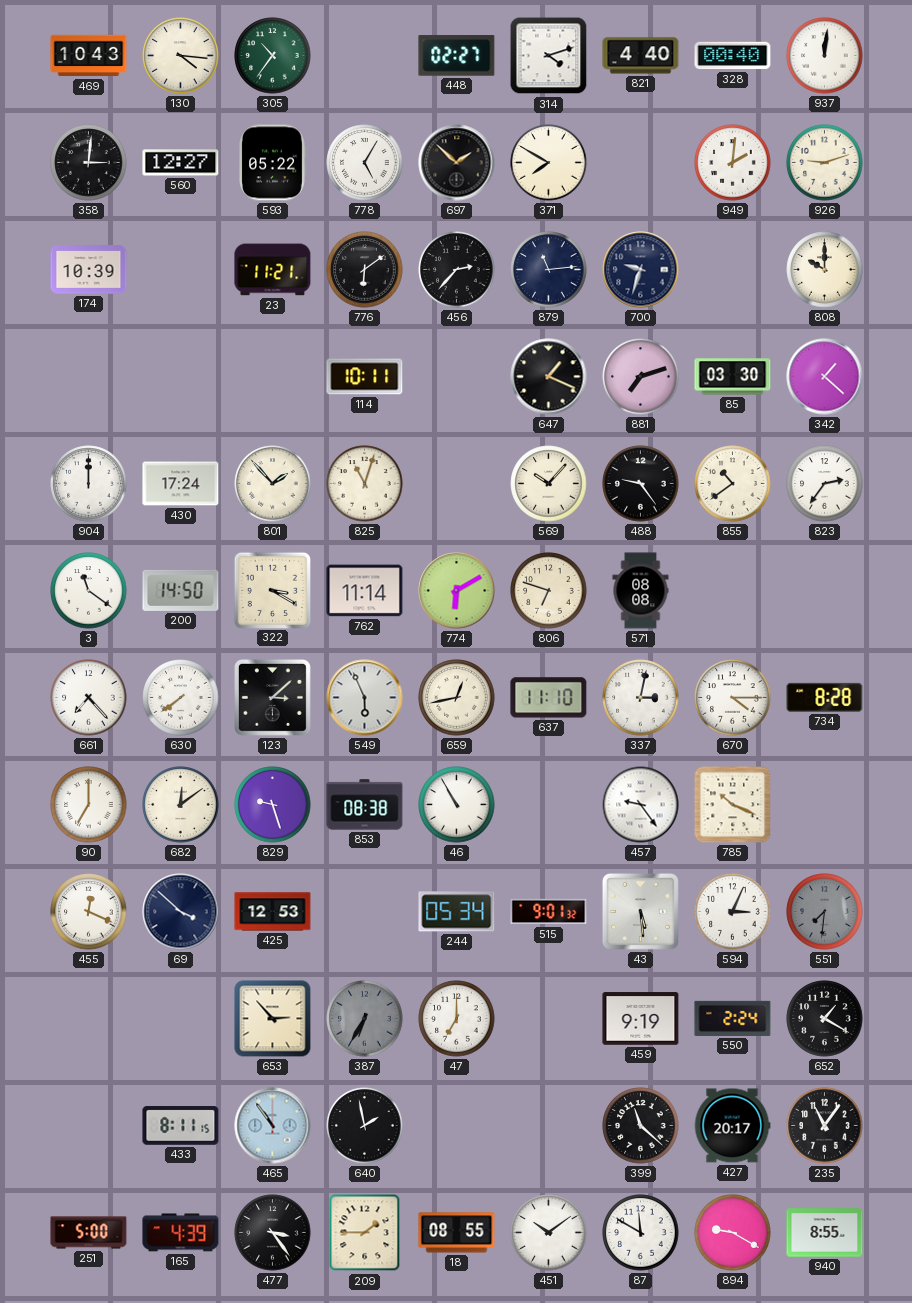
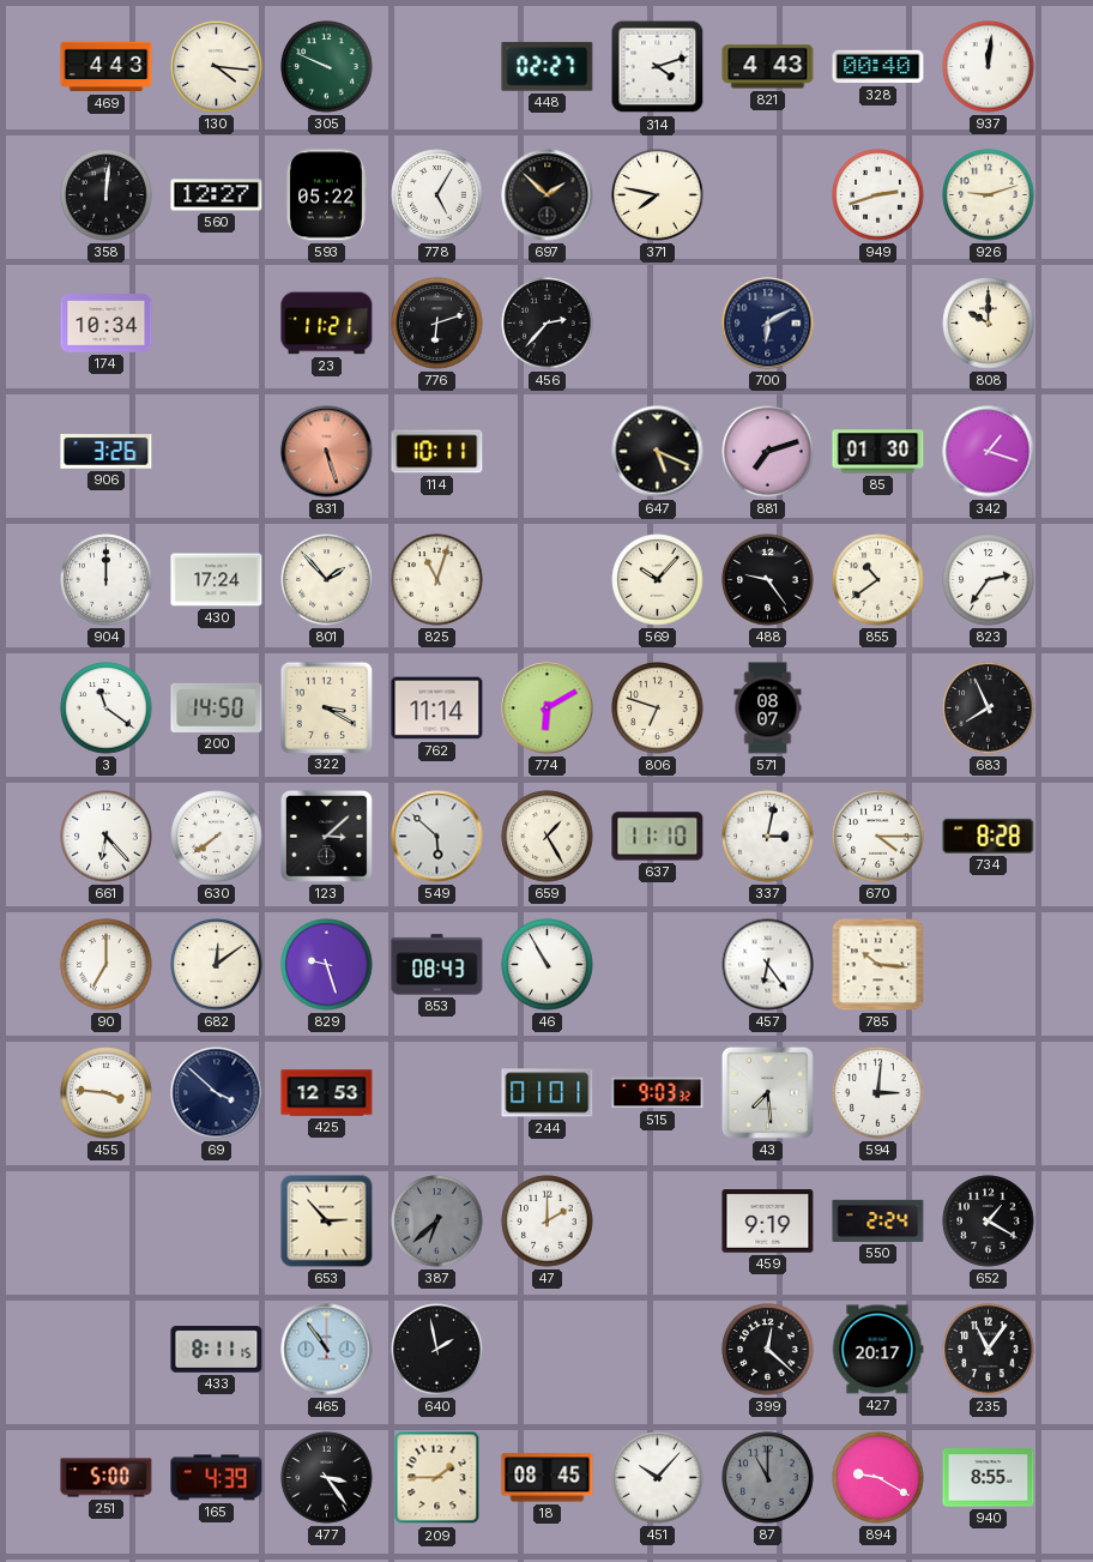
469: 10:43 -> 4:43 (107, 67)
305: 10:36 -> 9:49 (327, 67)
821: 4:40 -> 4:43 (768, 67)
358: 3:01 -> 12:01 (107, 195)
371: 7:50 -> 7:47 (658, 195)
949: 2:01 -> 2:42 (878, 195)
174: 10:39 -> 10:34 (107, 324)
776: 6:09 -> 6:12 (437, 324)
879: 11:14 -> none (549, 270)
700: 9:33 -> 6:10 (768, 324)
906: none -> 3:26 (107, 452)
831: none -> 5:27 (327, 452)
647: 1:19 -> 5:19 (658, 452)
85: 03:30 -> 01:30 (878, 452)
342: 1:22 -> 1:18 (989, 452)
571: 08:08 -> 08:07 (768, 708)
683: none -> 7:56 (989, 708)
661: 7:23 -> 6:23 (107, 837)
549: 5:56 -> 5:52 (437, 837)
659: 12:43 -> 1:25 (548, 837)
853: 08:38 -> 08:43 (437, 965)
457: 9:24 -> 6:24 (768, 965)
785: 10:19 -> 10:16 (878, 965)
455: 12:19 -> 3:46 (107, 1093)
244: 05:34 -> 01:01 (548, 1093)
515: 9:01 -> 9:03 (658, 1093)
43: 5:29 -> 7:29 (767, 1092)
594: 3:04 -> 3:01 (878, 1093)
551: 7:31 -> none (825, 912)
387: 6:35 -> 6:38 (437, 1222)
47: 7:00 -> 2:00 (548, 1222)
399: 11:22 -> 12:22 (768, 1350)
18: 08:55 -> 08:45 (548, 1478)
451: 10:09 -> 10:07 (658, 1478)
87: 11:50 -> 11:00 (768, 1478)
87 dial: white -> grey (768, 1478)
